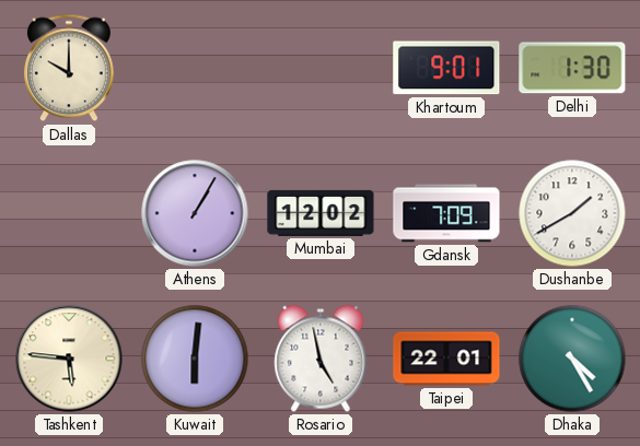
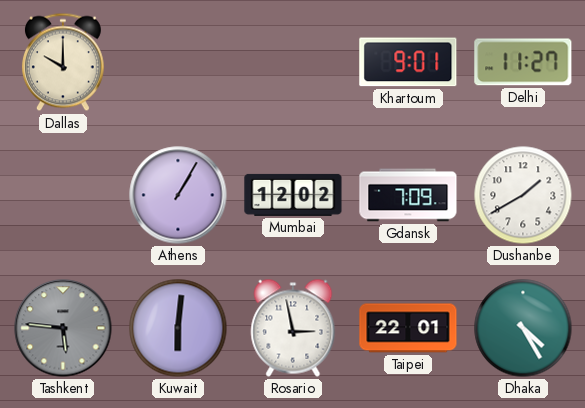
Delhi: 1:30 -> 11:27 (523, 62)
Tashkent dial: cream -> grey (63, 328)
Rosario: 4:58 -> 2:58 (293, 328)
